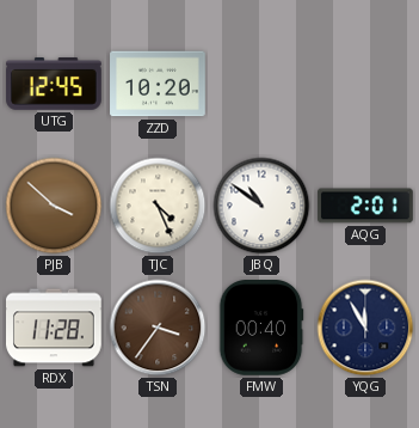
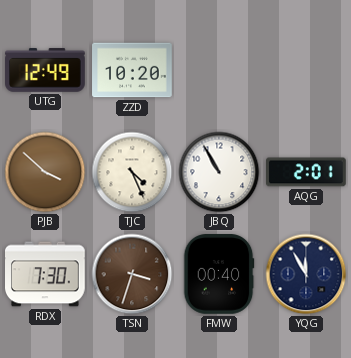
UTG: 12:45 -> 12:49 (45, 70)
JBQ: 10:51 -> 10:55 (219, 172)
RDX: 11:28 -> 7:30 (46, 274)
TSN: 3:36 -> 3:33 (132, 274)
